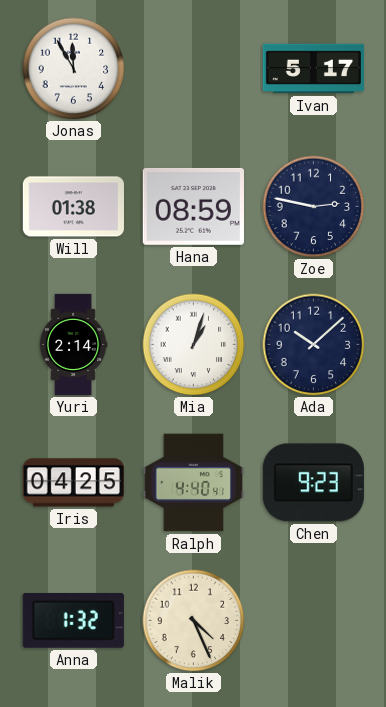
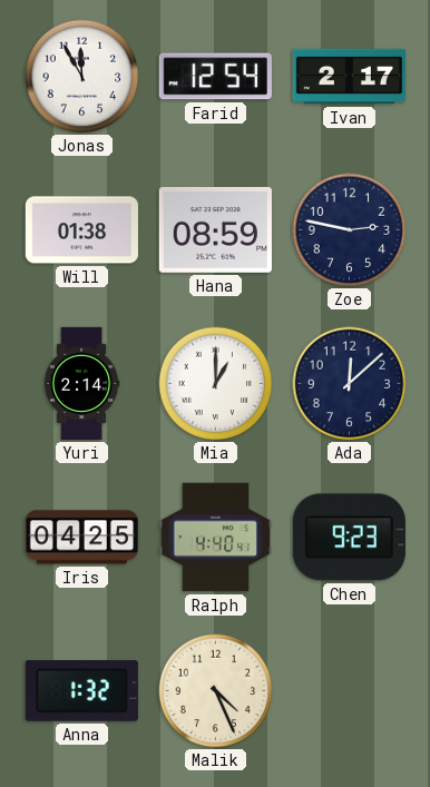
Farid: none -> 12:54 (215, 77)
Ivan: 5:17 -> 2:17 (349, 77)
Mia: 1:03 -> 1:00 (216, 384)
Ada: 10:08 -> 12:08 (350, 384)
